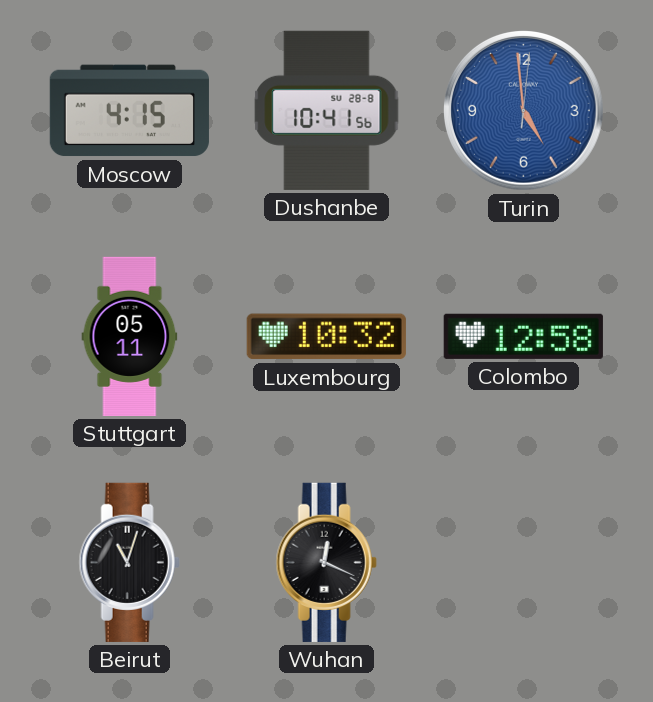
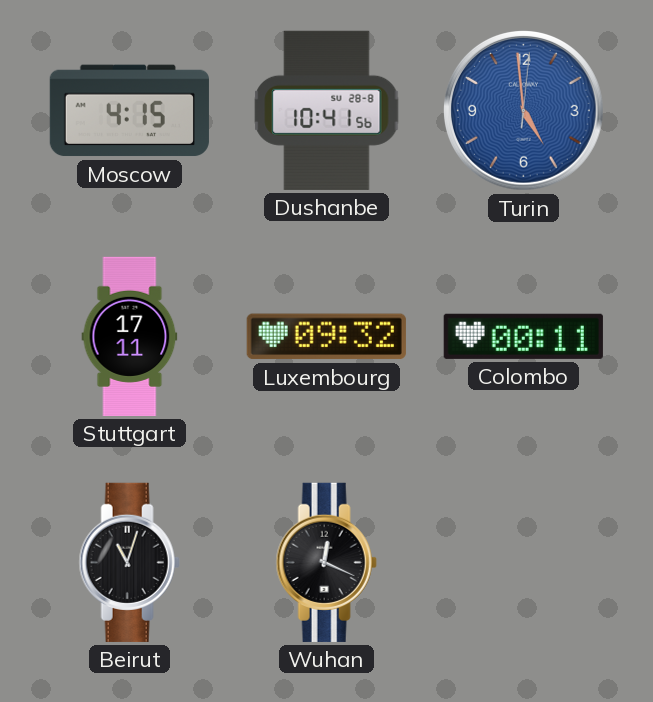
Stuttgart: 05:11 -> 17:11 (130, 336)
Luxembourg: 10:32 -> 09:32 (326, 337)
Colombo: 12:58 -> 00:11 (523, 336)
